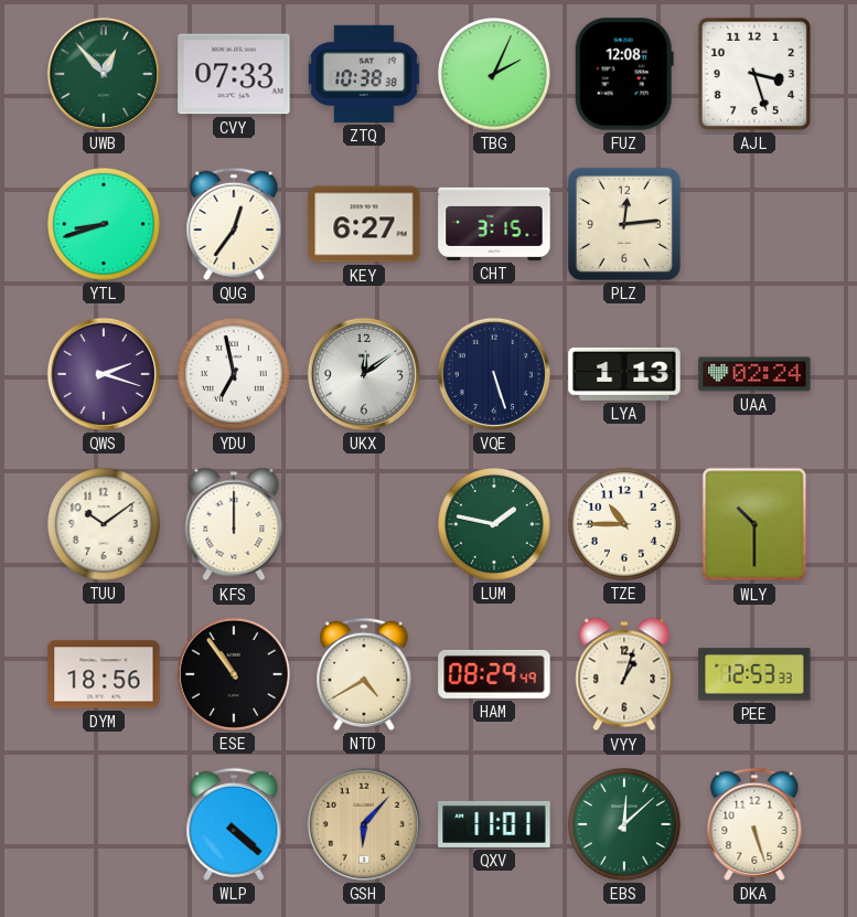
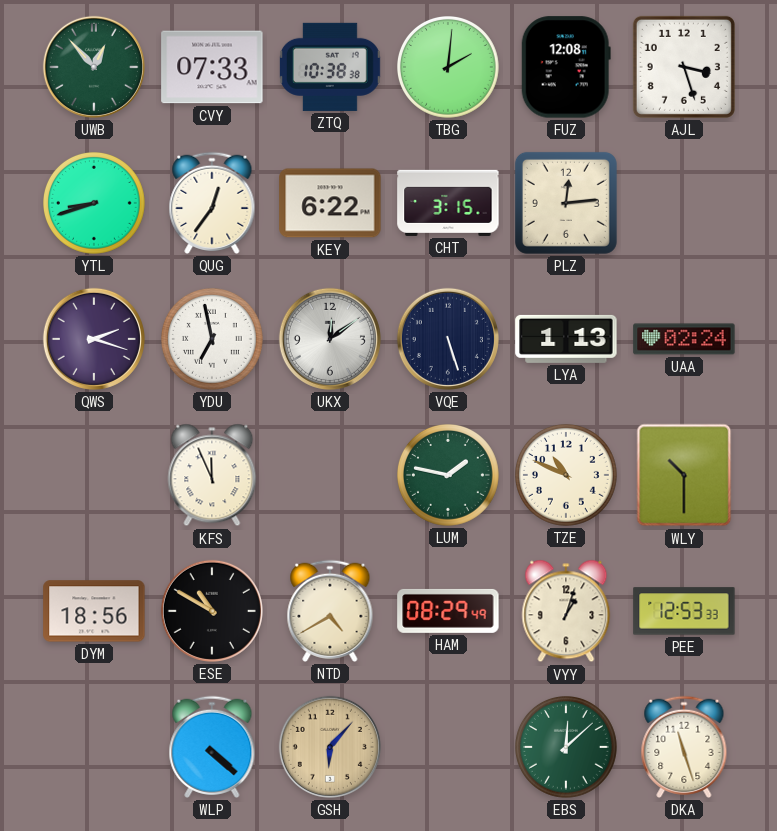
TBG: 2:04 -> 2:01 (449, 68)
KEY: 6:27 -> 6:22 (330, 203)
TUU: 10:09 -> none (105, 525)
KFS: 12:00 -> 11:56 (212, 475)
TZE: 10:45 -> 10:49 (567, 476)
ESE: 10:54 -> 10:50 (212, 611)
QXV: 11:01 -> none (494, 824)
DKA: 5:27 -> 11:27 (684, 747)
